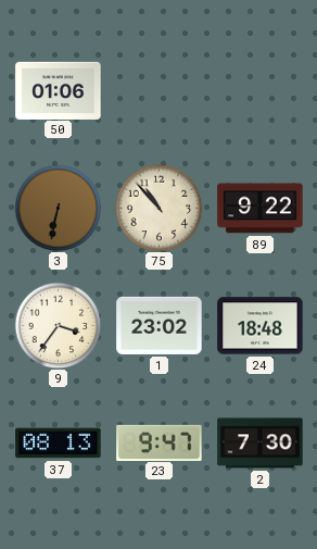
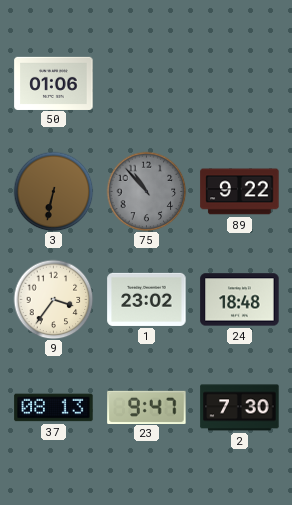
75 dial: cream -> grey (146, 191)
